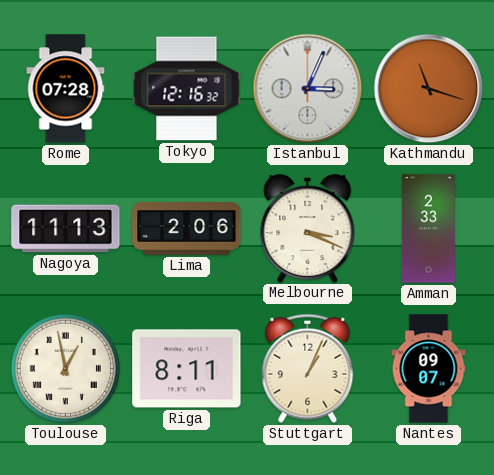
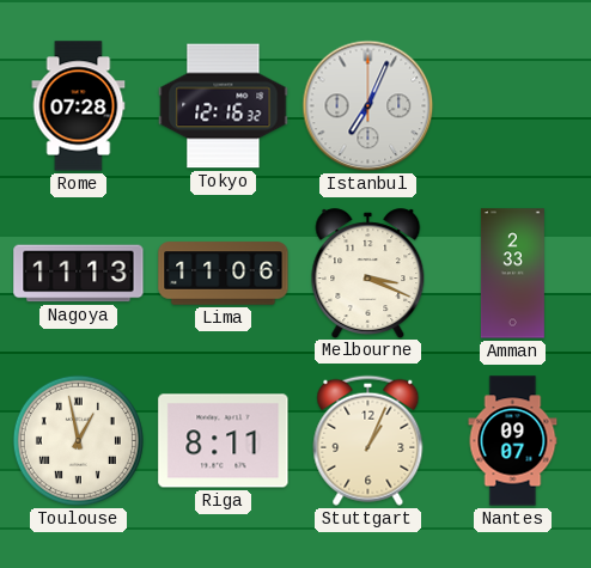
Istanbul: 3:04 -> 7:04 (368, 106)
Kathmandu: 11:18 -> none (429, 89)
Lima: 2:06 -> 11:06 (224, 274)
